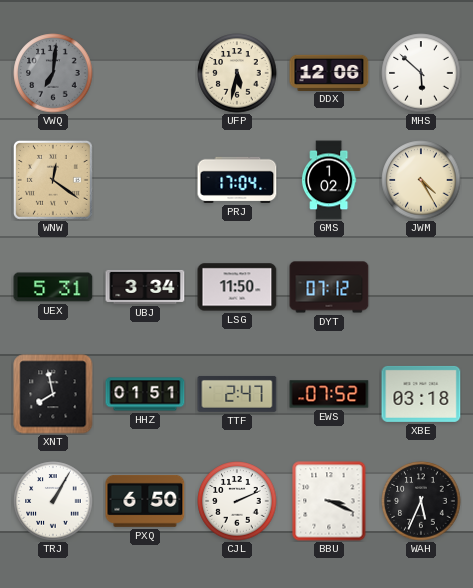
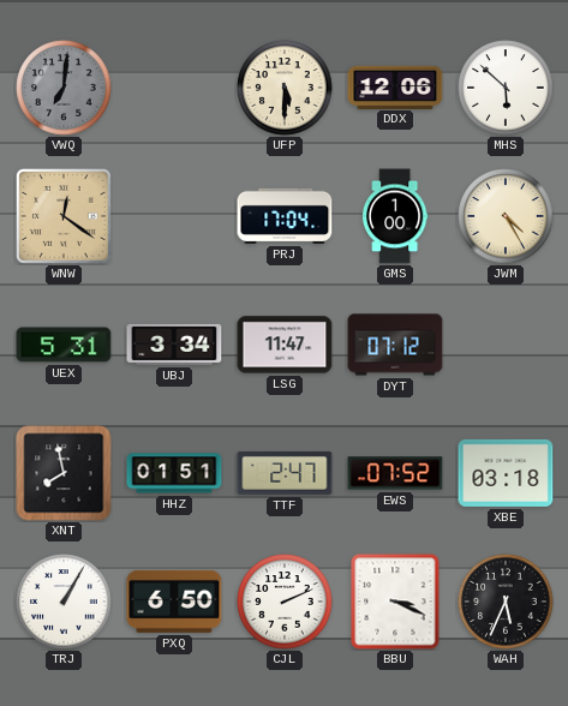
UFP: 5:32 -> 5:30 (285, 88)
GMS: 1:02 -> 1:00 (395, 216)
LSG: 11:50 -> 11:47 (285, 345)
